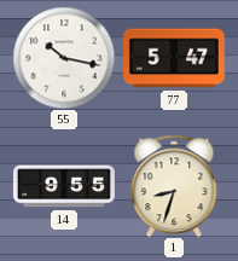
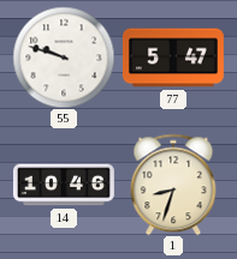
55: 10:17 -> 9:48 (64, 58)
14: 9:55 -> 10:46 (64, 185)
